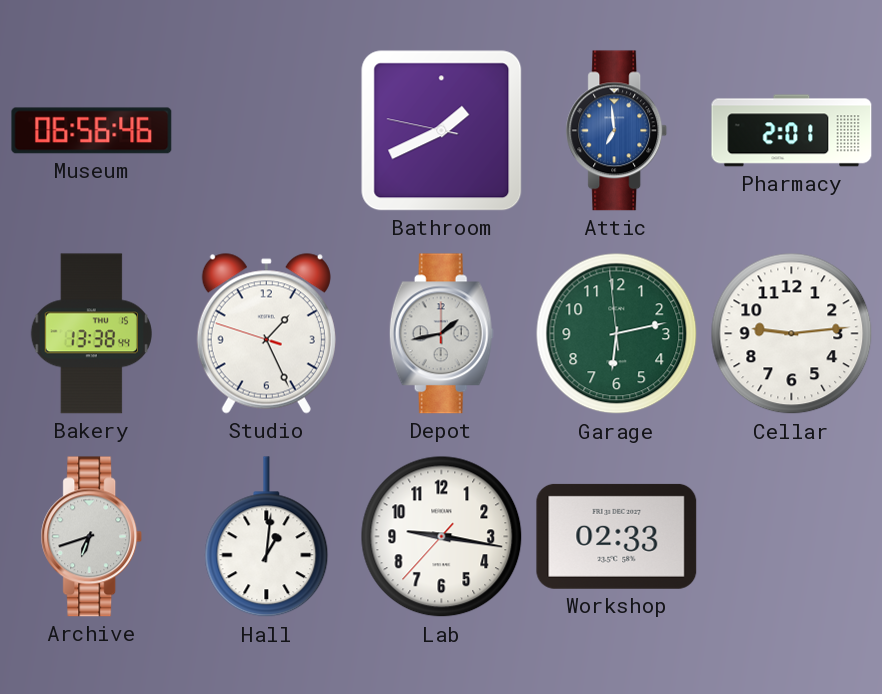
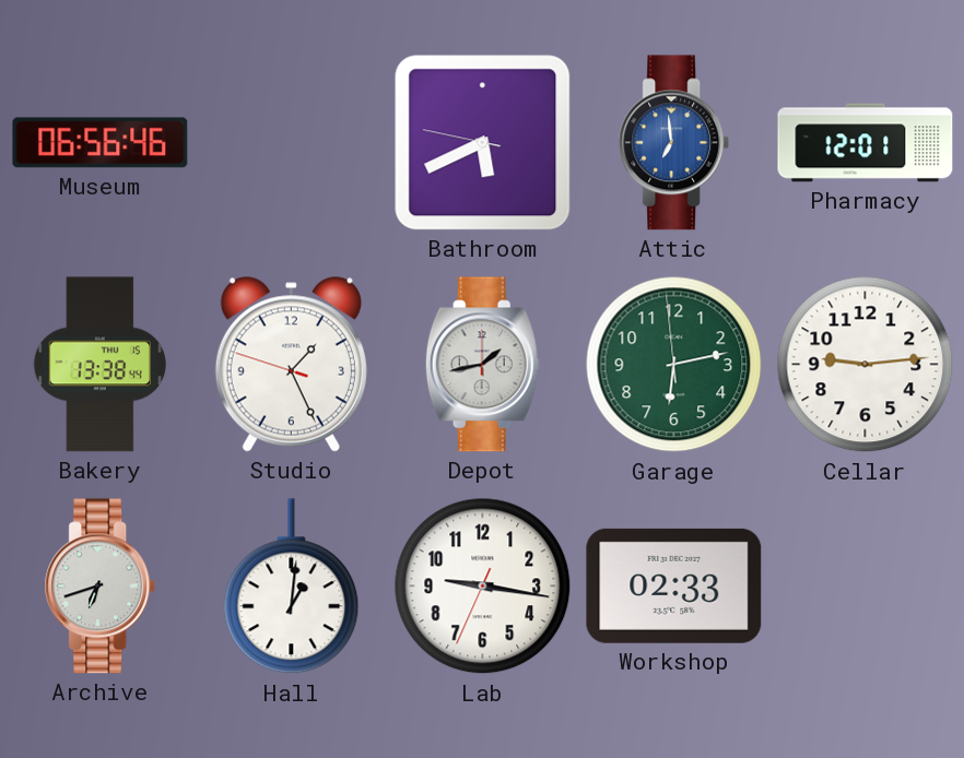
Bathroom: 1:40 -> 5:40 (483, 143)
Pharmacy: 2:01 -> 12:01 (866, 143)
Lab: 9:16:37 -> 9:16:34 (483, 587)
